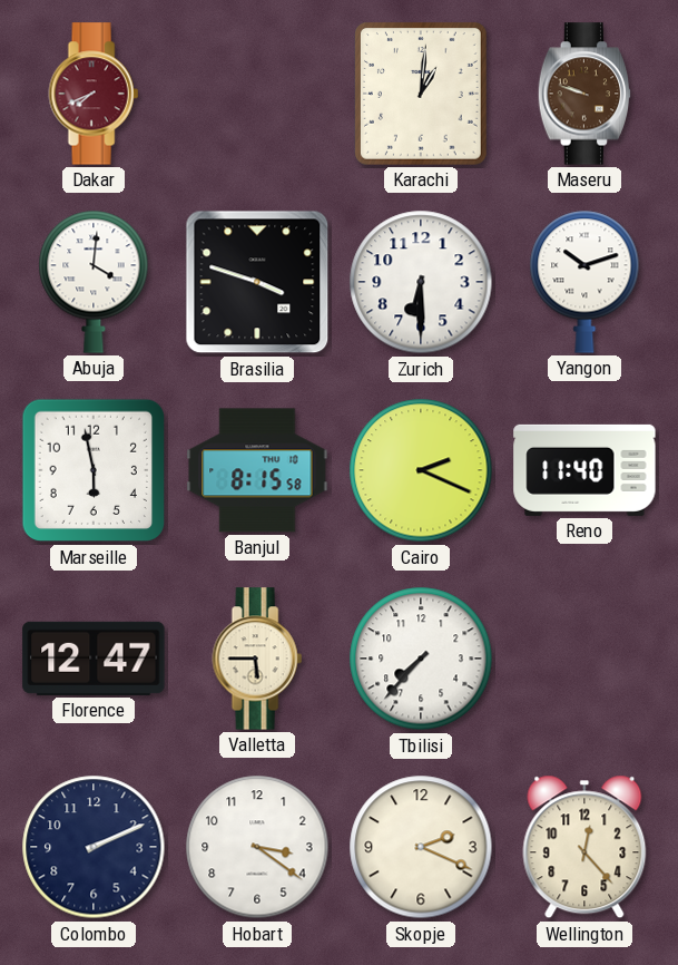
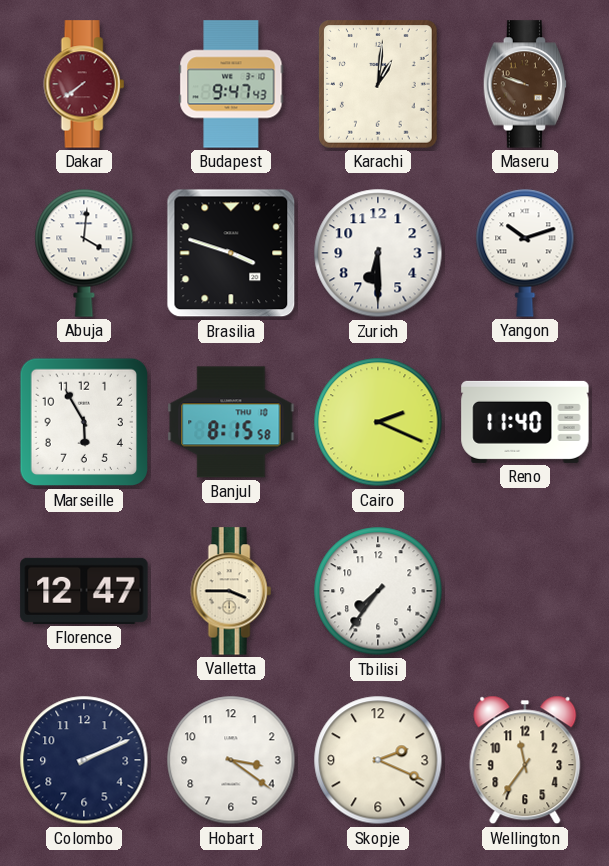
Dakar: 7:41 -> 7:39 (84, 84)
Budapest: none -> 9:47 (231, 84)
Marseille: 5:58 -> 5:55 (84, 422)
Valletta: 5:45 -> 3:45 (231, 591)
Tbilisi: 7:37 -> 7:36 (378, 591)
Wellington: 12:23 -> 11:36 (525, 760)
